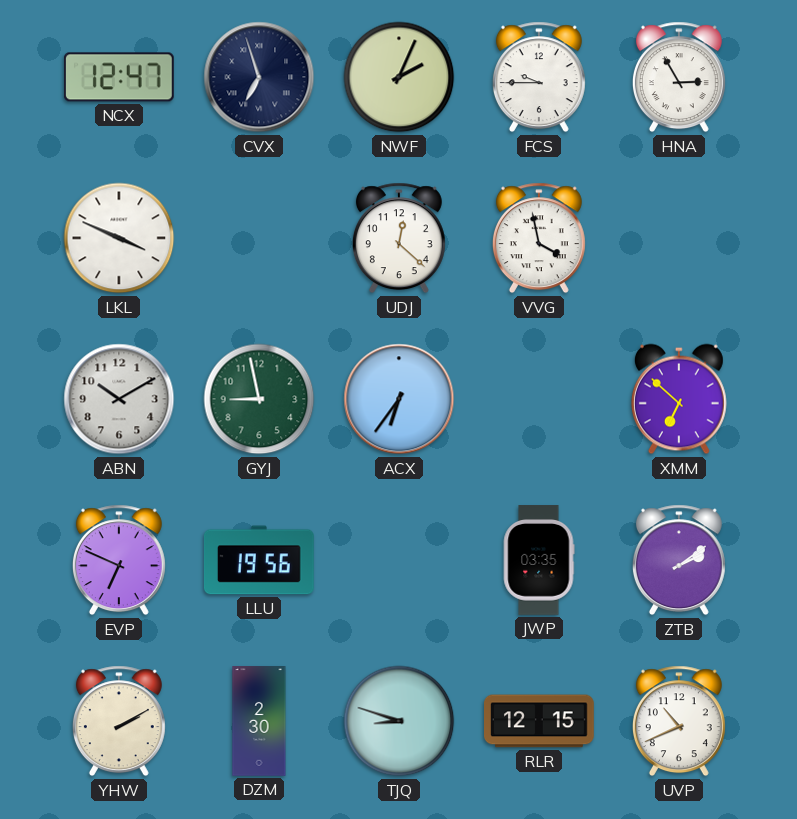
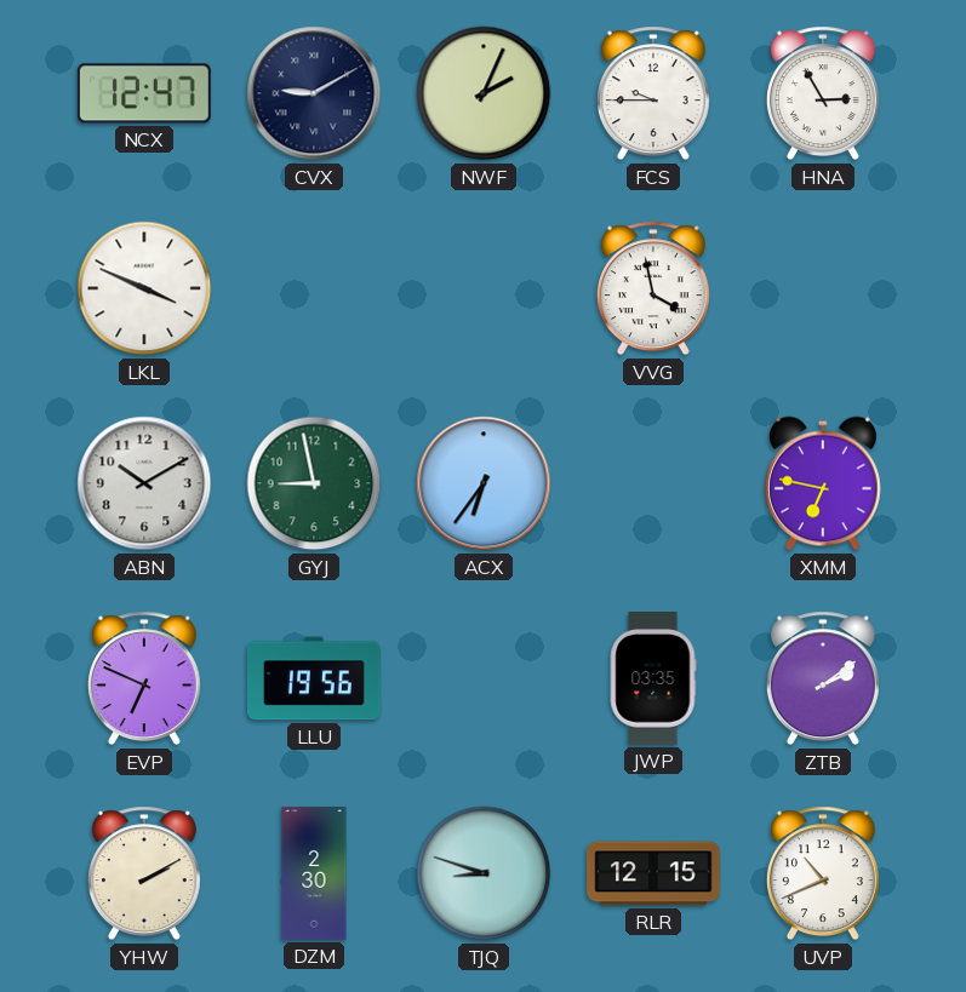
CVX: 6:57 -> 9:10 (314, 93)
UDJ: 12:22 -> none (399, 238)
XMM: 6:52 -> 6:47 (823, 483)
